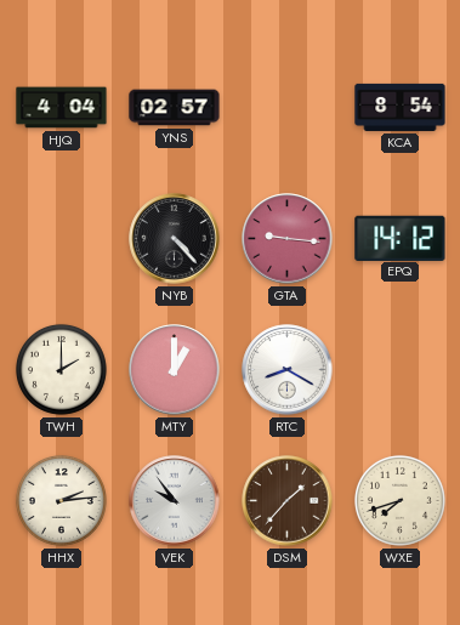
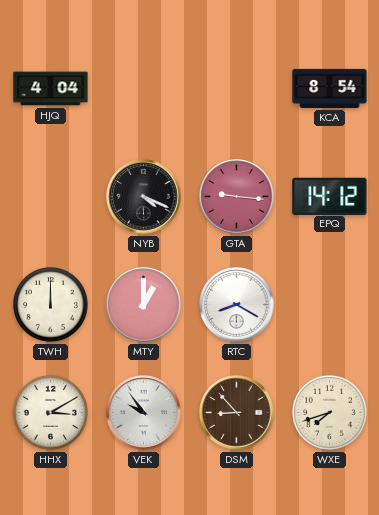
YNS: 02:57 -> none (175, 108)
NYB: 4:23 -> 4:19 (144, 197)
TWH: 2:00 -> 12:00 (50, 304)
HHX: 2:14 -> 3:10 (50, 412)
DSM: 1:37 -> 8:53 (237, 413)
